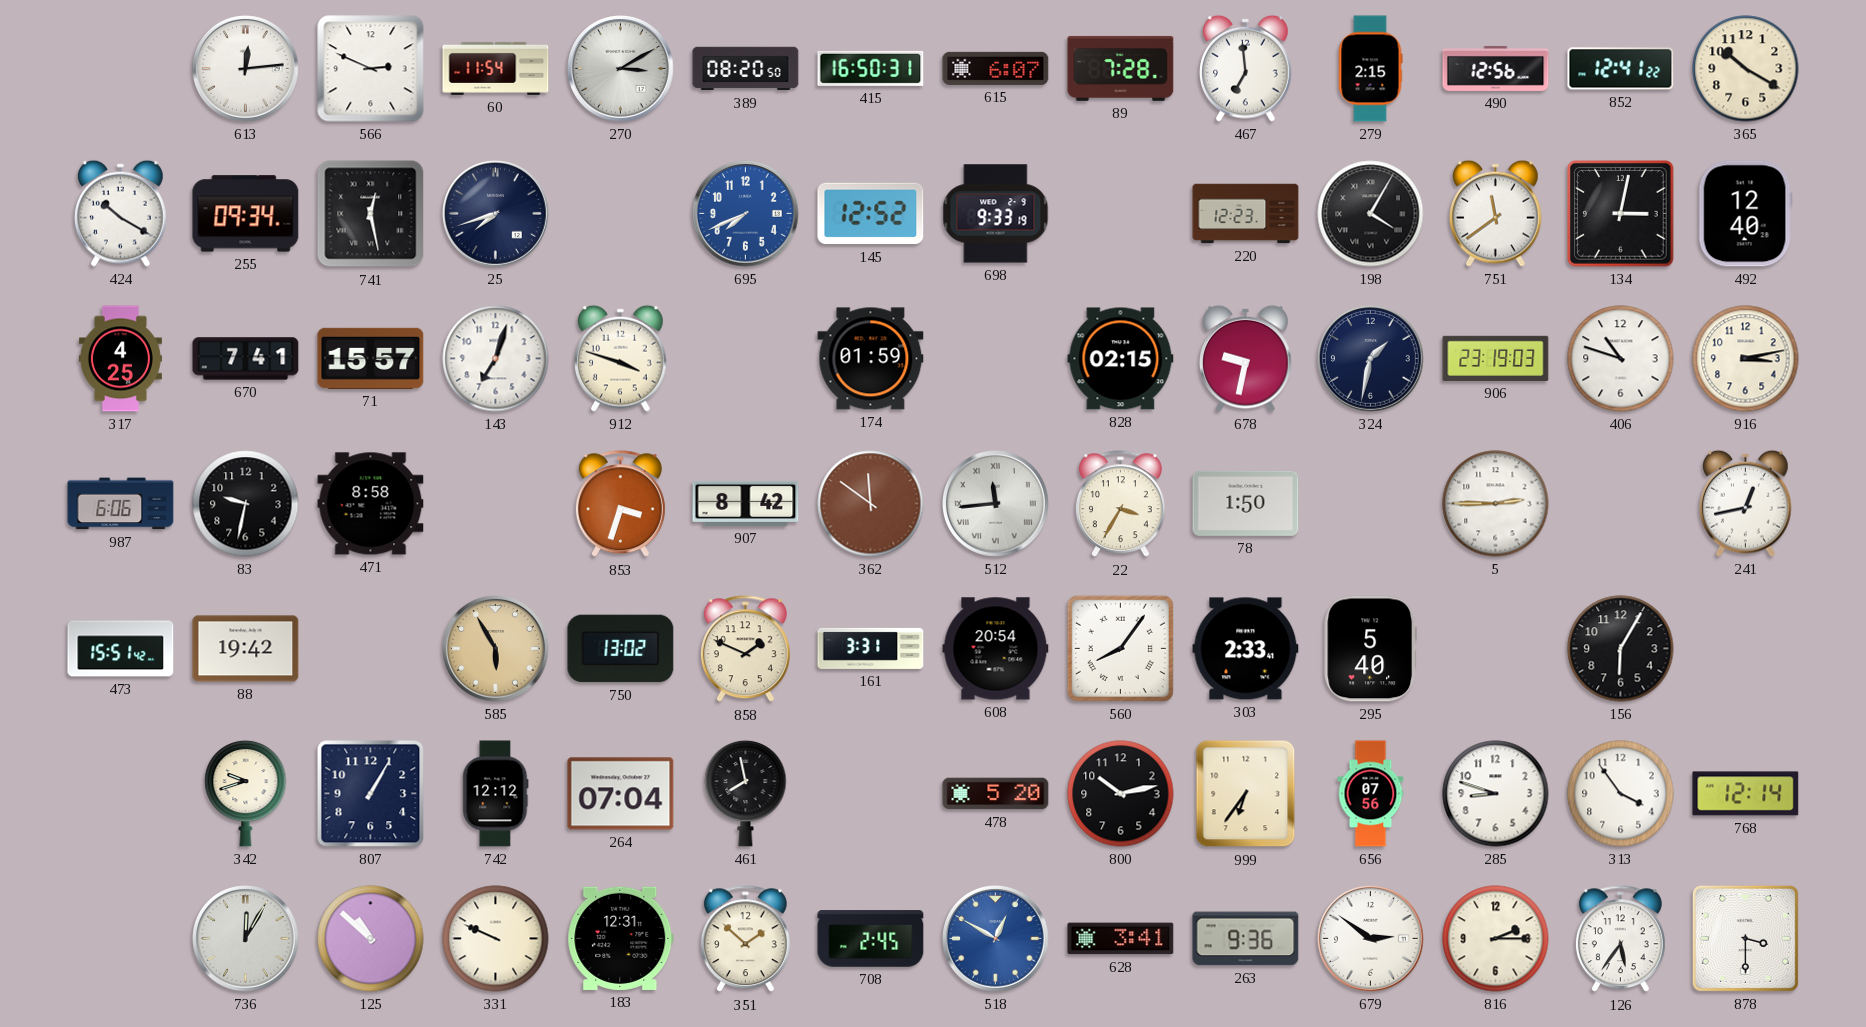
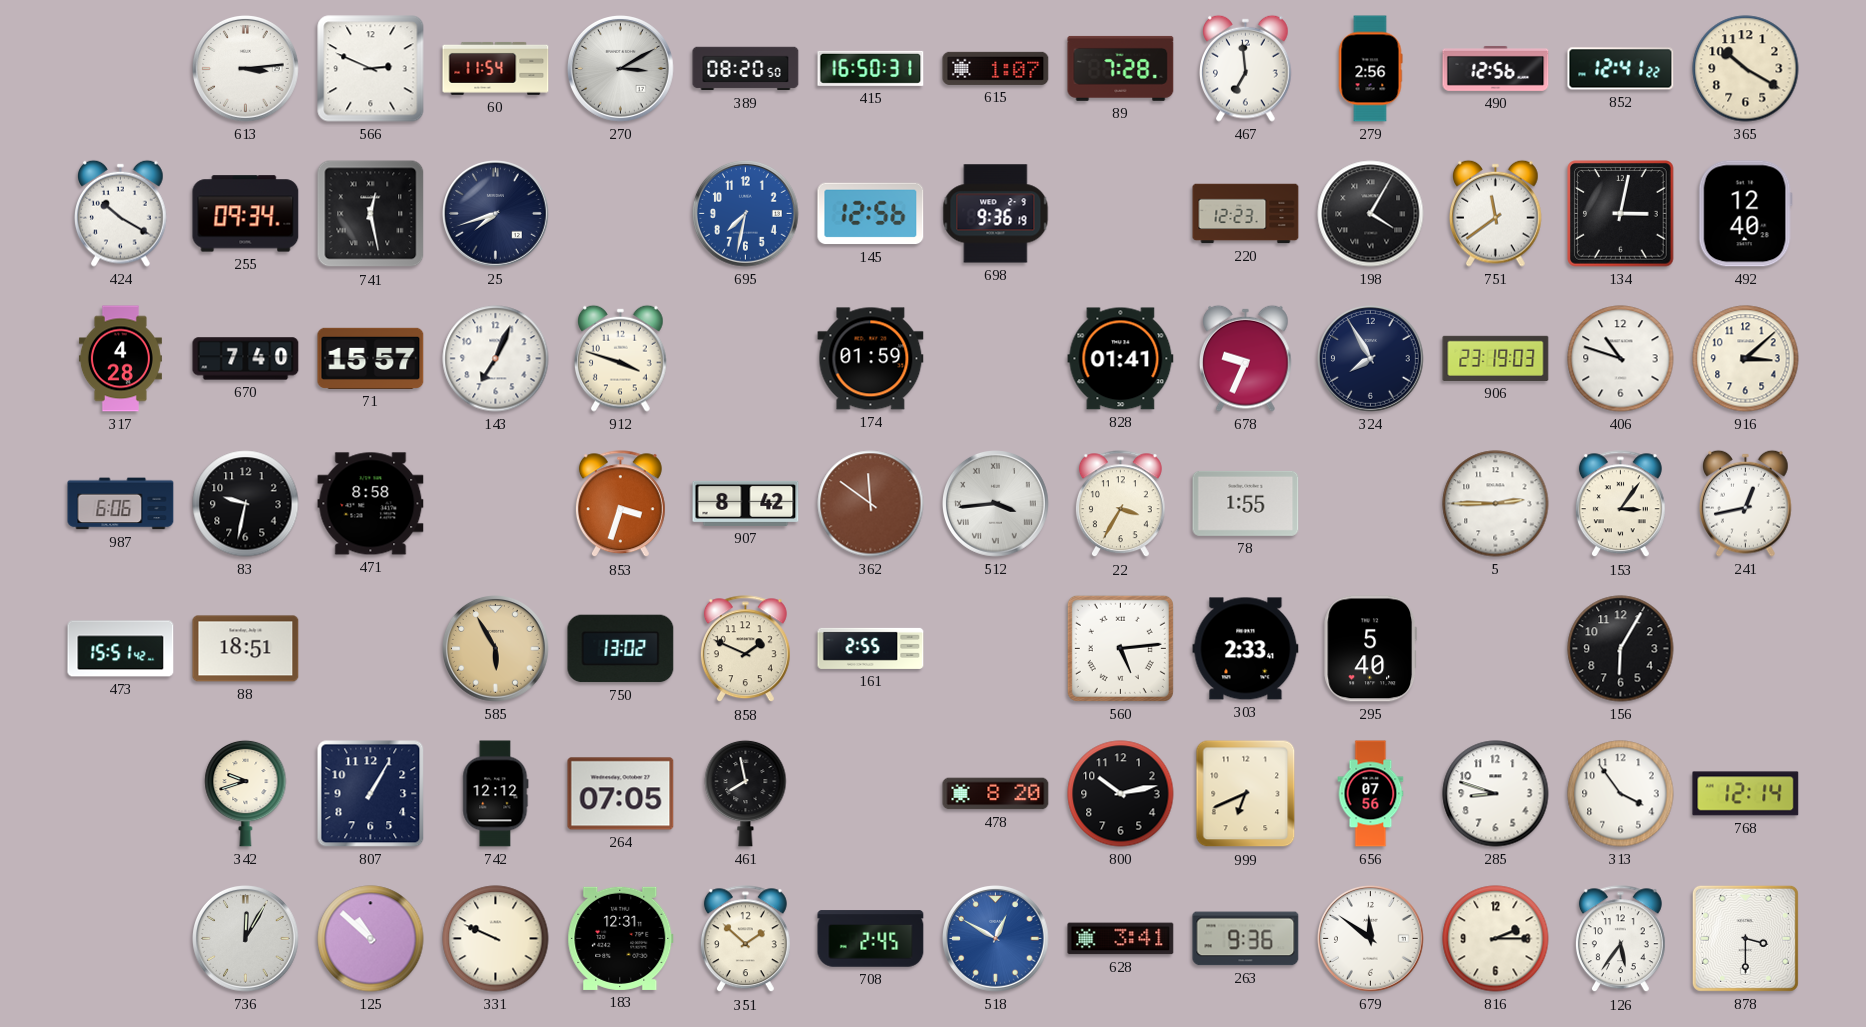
613: 12:14 -> 3:14 (246, 69)
615: 6:07 -> 1:07 (996, 68)
279: 2:15 -> 2:56 (1370, 69)
695: 7:41 -> 7:32 (746, 214)
145: 12:52 -> 12:56 (871, 214)
698: 9:33 -> 9:36 (996, 214)
317: 4:25 -> 4:28 (120, 359)
670: 7:41 -> 7:40 (246, 359)
143: 7:03 -> 7:04 (496, 359)
828: 02:15 -> 01:41 (1121, 359)
678: 9:32 -> 9:34 (1246, 358)
324: 1:32 -> 7:55 (1371, 359)
916: 3:13 -> 3:08 (1746, 359)
512: 11:44 -> 3:44 (996, 504)
78: 1:50 -> 1:55 (1246, 503)
153: none -> 3:06 (1620, 504)
88: 19:42 -> 18:51 (246, 649)
161: 3:31 -> 2:55 (871, 648)
608: 20:54 -> none (996, 649)
560: 8:06 -> 5:14 (1120, 648)
264: 07:04 -> 07:05 (621, 794)
478: 5:20 -> 8:20 (996, 794)
999: 6:36 -> 6:41 (1246, 794)
679: 2:51 -> 11:51 (1371, 939)
